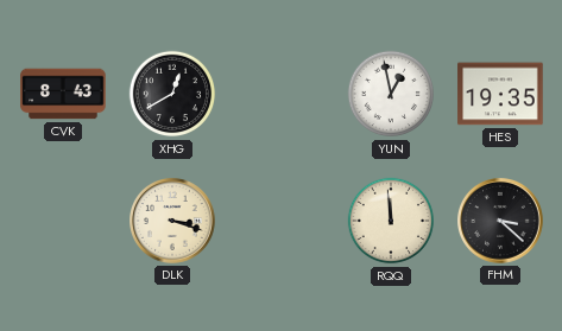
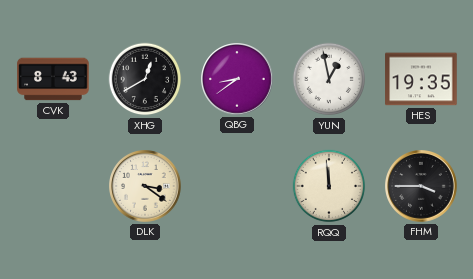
QBG: none -> 8:39 (238, 80)
DLK: 3:18 -> 3:21 (146, 187)
FHM: 3:22 -> 3:45 (422, 187)
